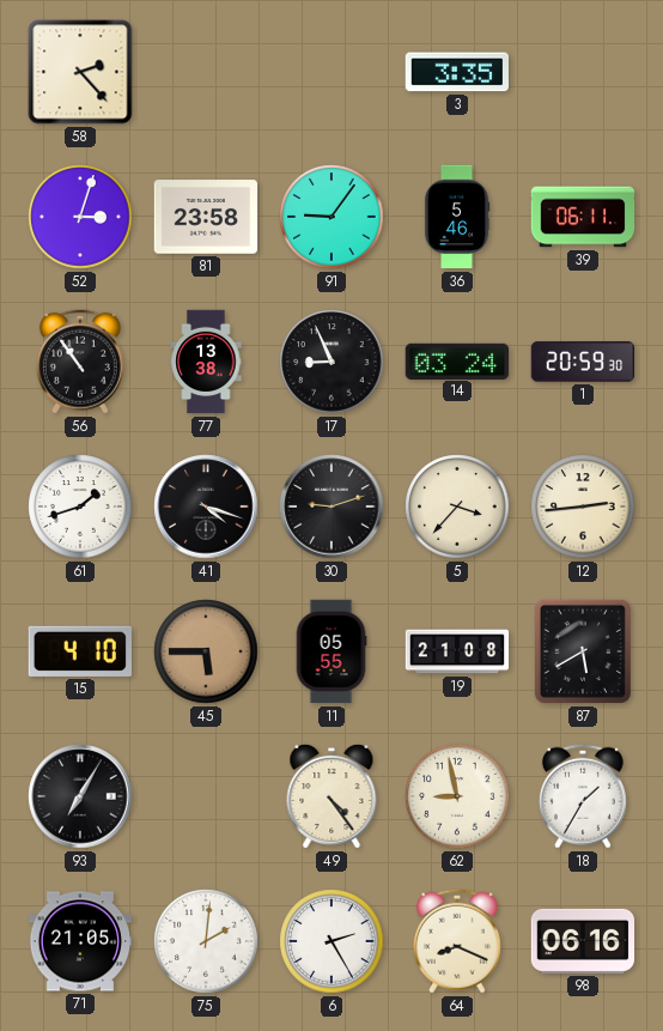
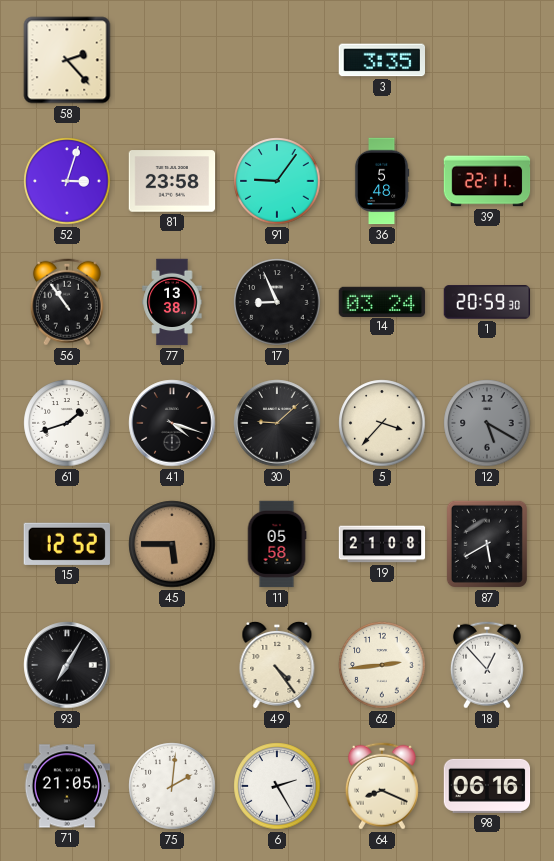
36: 5:46 -> 5:48 (382, 181)
39: 06:11 -> 22:11 (487, 181)
30: 9:12 -> 9:08 (277, 423)
12: 2:44 -> 5:20 (487, 423)
12 dial: cream -> grey (487, 423)
15: 4:10 -> 12:52 (67, 544)
11: 05:55 -> 05:58 (277, 544)
62: 8:58 -> 2:44 (382, 665)
18: 1:35 -> 12:53 (487, 665)
